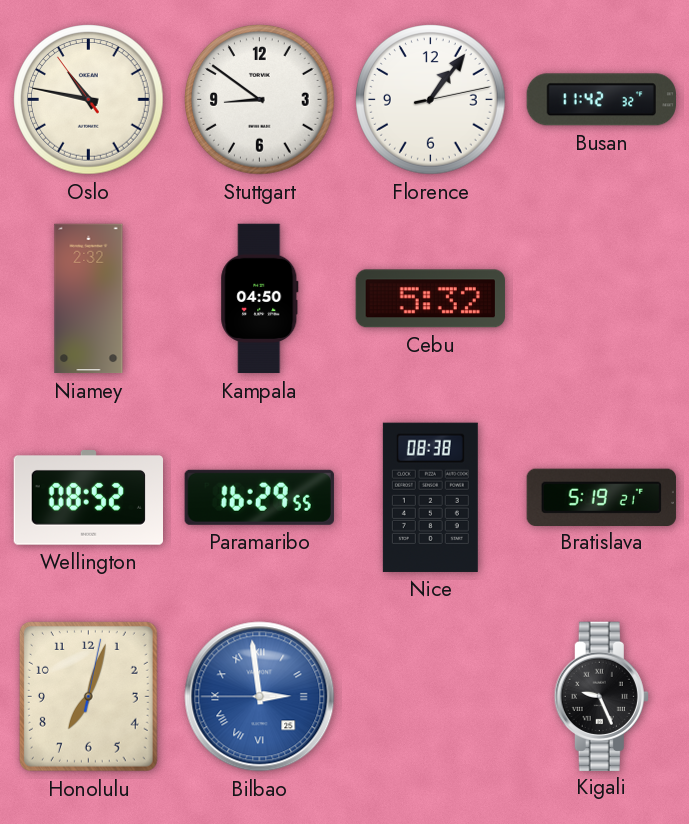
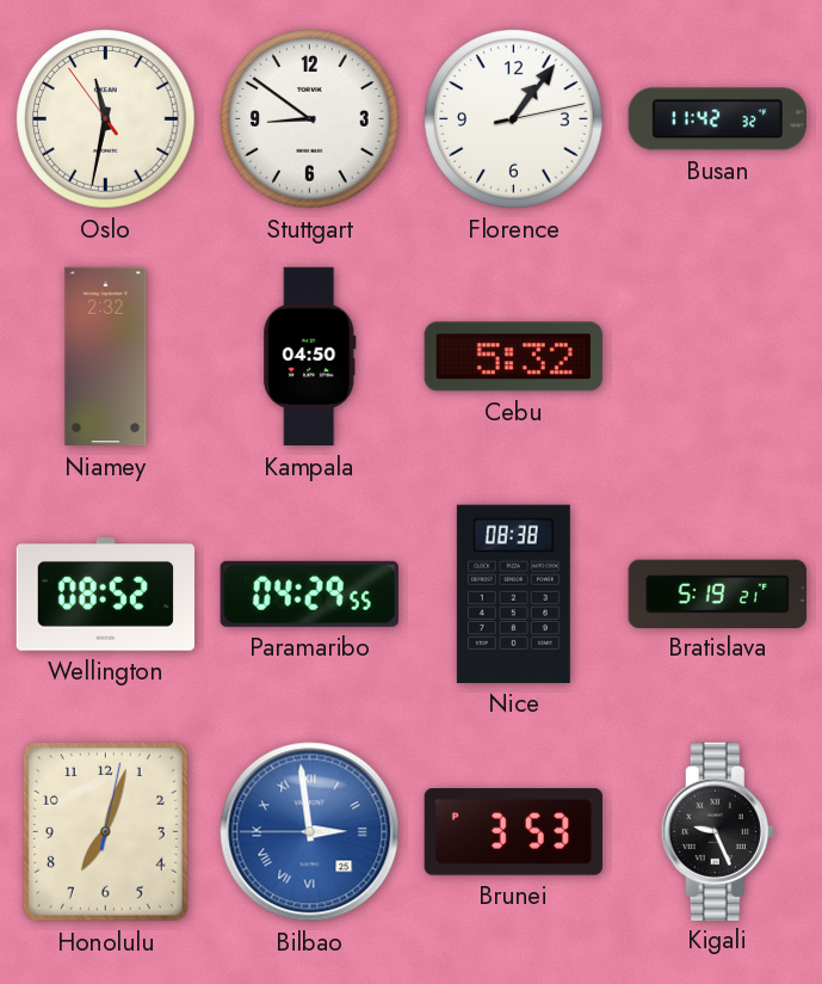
Oslo: 10:46 -> 11:31 (106, 119)
Paramaribo: 16:29 -> 04:29 (309, 594)
Brunei: none -> 3:53 (513, 832)
